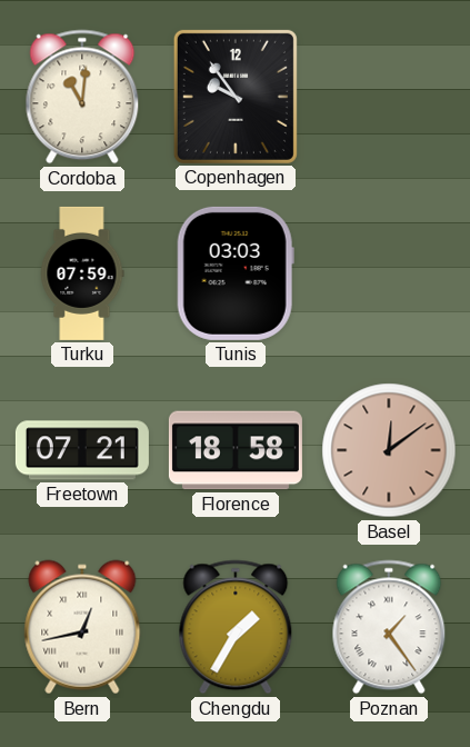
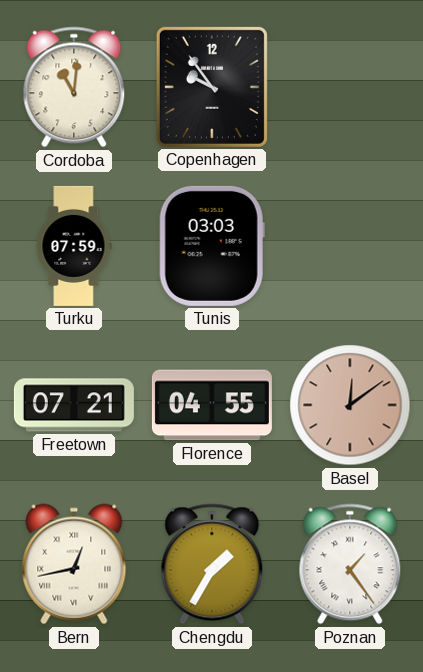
Florence: 18:58 -> 04:55 (212, 405)
